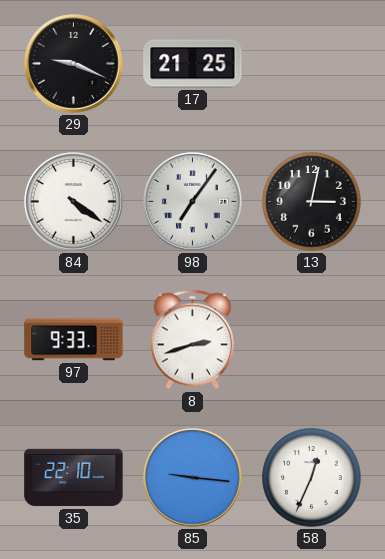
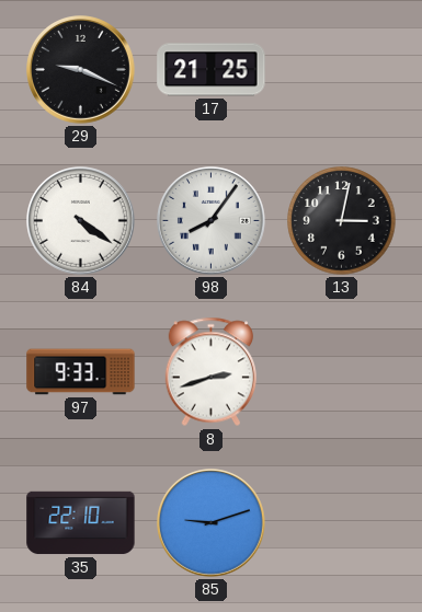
98: 7:06 -> 8:06 (212, 221)
85: 9:16 -> 9:12 (212, 523)
58: 12:34 -> none (312, 478)
